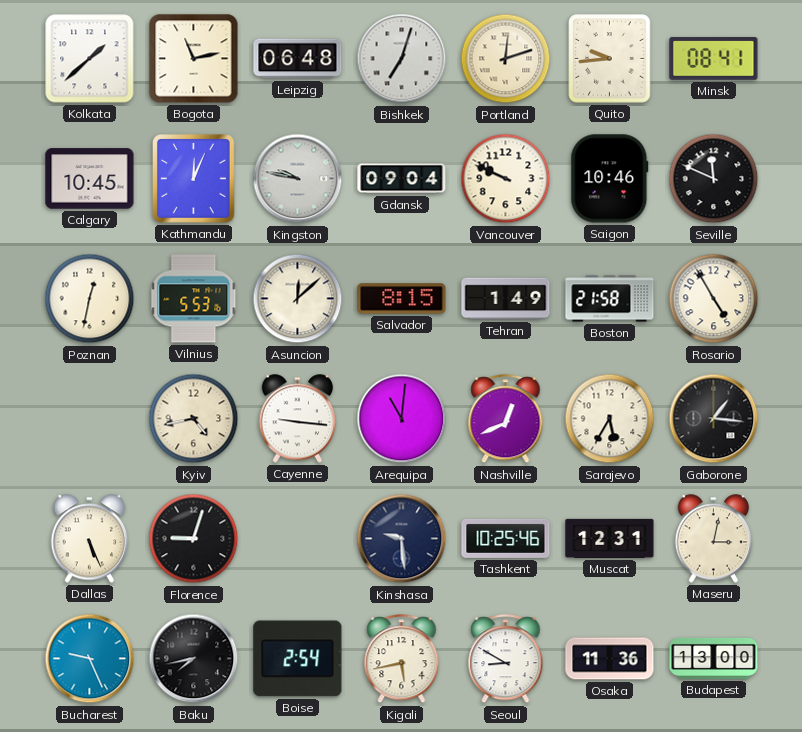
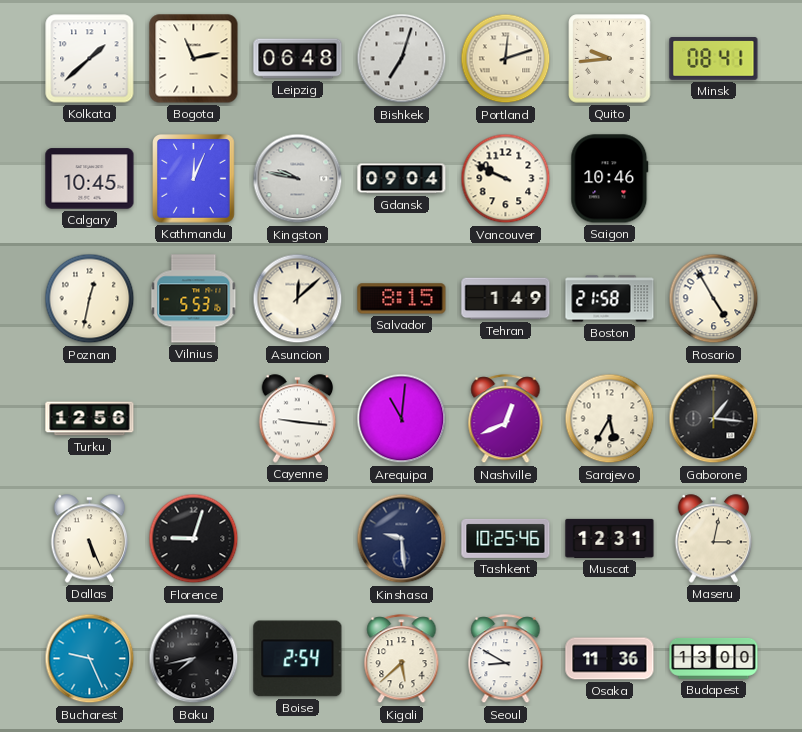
Seville: 11:49 -> none (714, 179)
Turku: none -> 12:56 (90, 419)
Kyiv: 4:43 -> none (194, 419)
Kigali: 5:43 -> 5:38 (402, 659)
